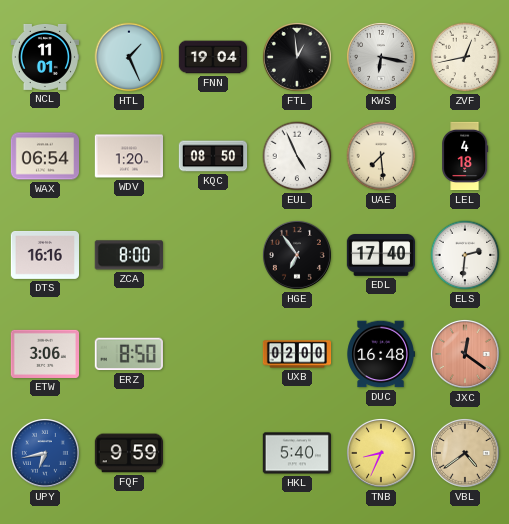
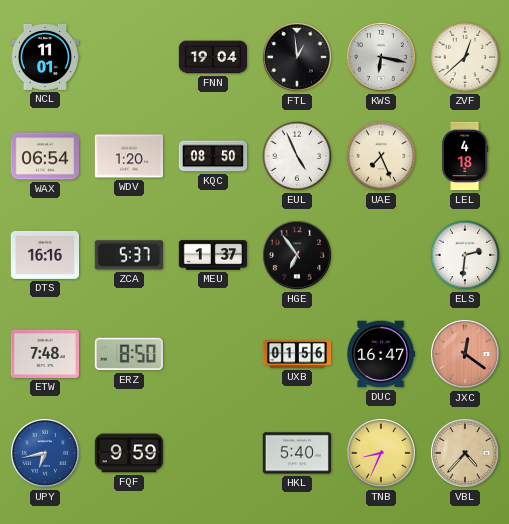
HTL: 1:26 -> none (129, 57)
ZVF: 12:43 -> 12:38 (465, 57)
UAE: 7:29 -> 7:26 (381, 156)
ZCA: 8:00 -> 5:37 (129, 255)
MEU: none -> 1:37 (212, 255)
EDL: 17:40 -> none (380, 256)
ETW: 3:06 -> 7:48 (44, 354)
UXB: 02:00 -> 01:56 (297, 354)
DUC: 16:48 -> 16:47 (380, 354)
VBL: 4:39 -> 4:37 (465, 453)
